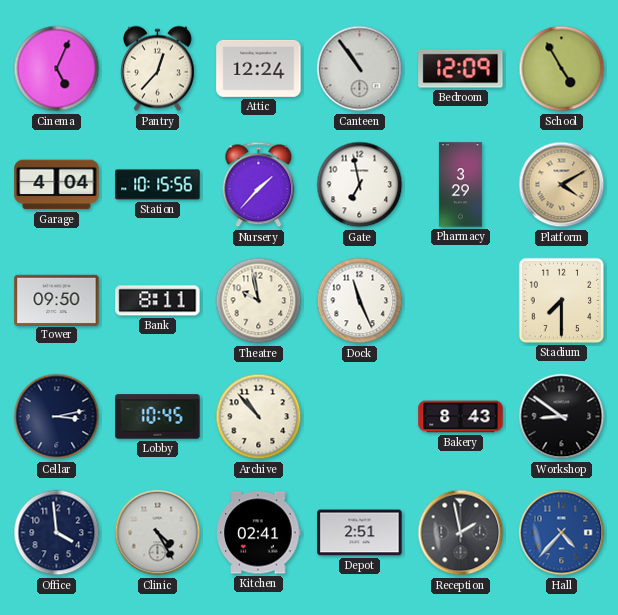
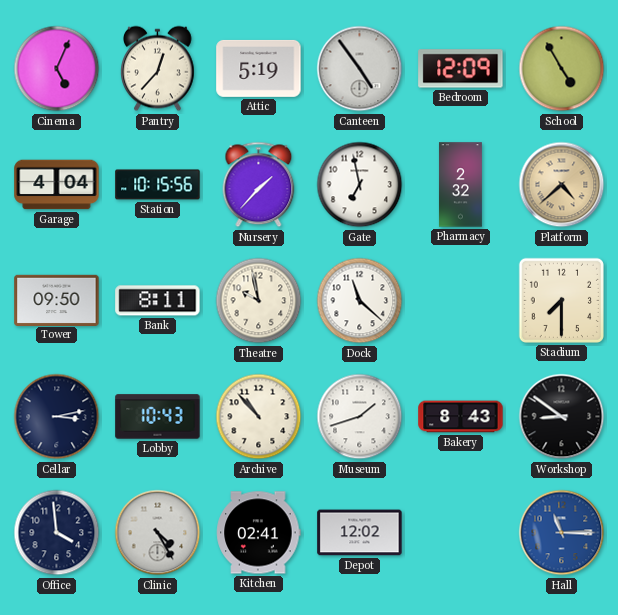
Attic: 12:24 -> 5:19 (259, 68)
Canteen: 10:54 -> 4:54 (360, 69)
Pharmacy: 3:29 -> 2:32 (461, 185)
Platform: 4:10 -> 4:38 (562, 185)
Dock: 11:26 -> 11:22 (360, 301)
Lobby: 10:45 -> 10:43 (158, 417)
Museum: none -> 1:42 (360, 417)
Depot: 2:51 -> 12:02 (360, 533)
Reception: 1:58 -> none (461, 533)
Hall: 4:37 -> 11:15 (562, 533)
